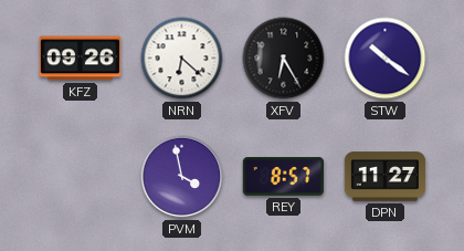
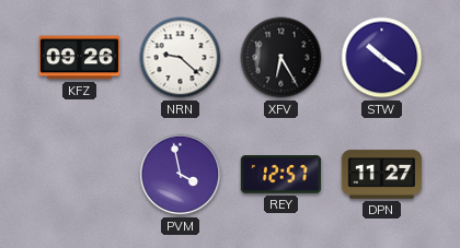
NRN: 6:22 -> 9:22 (181, 58)
REY: 8:57 -> 12:57 (281, 175)
